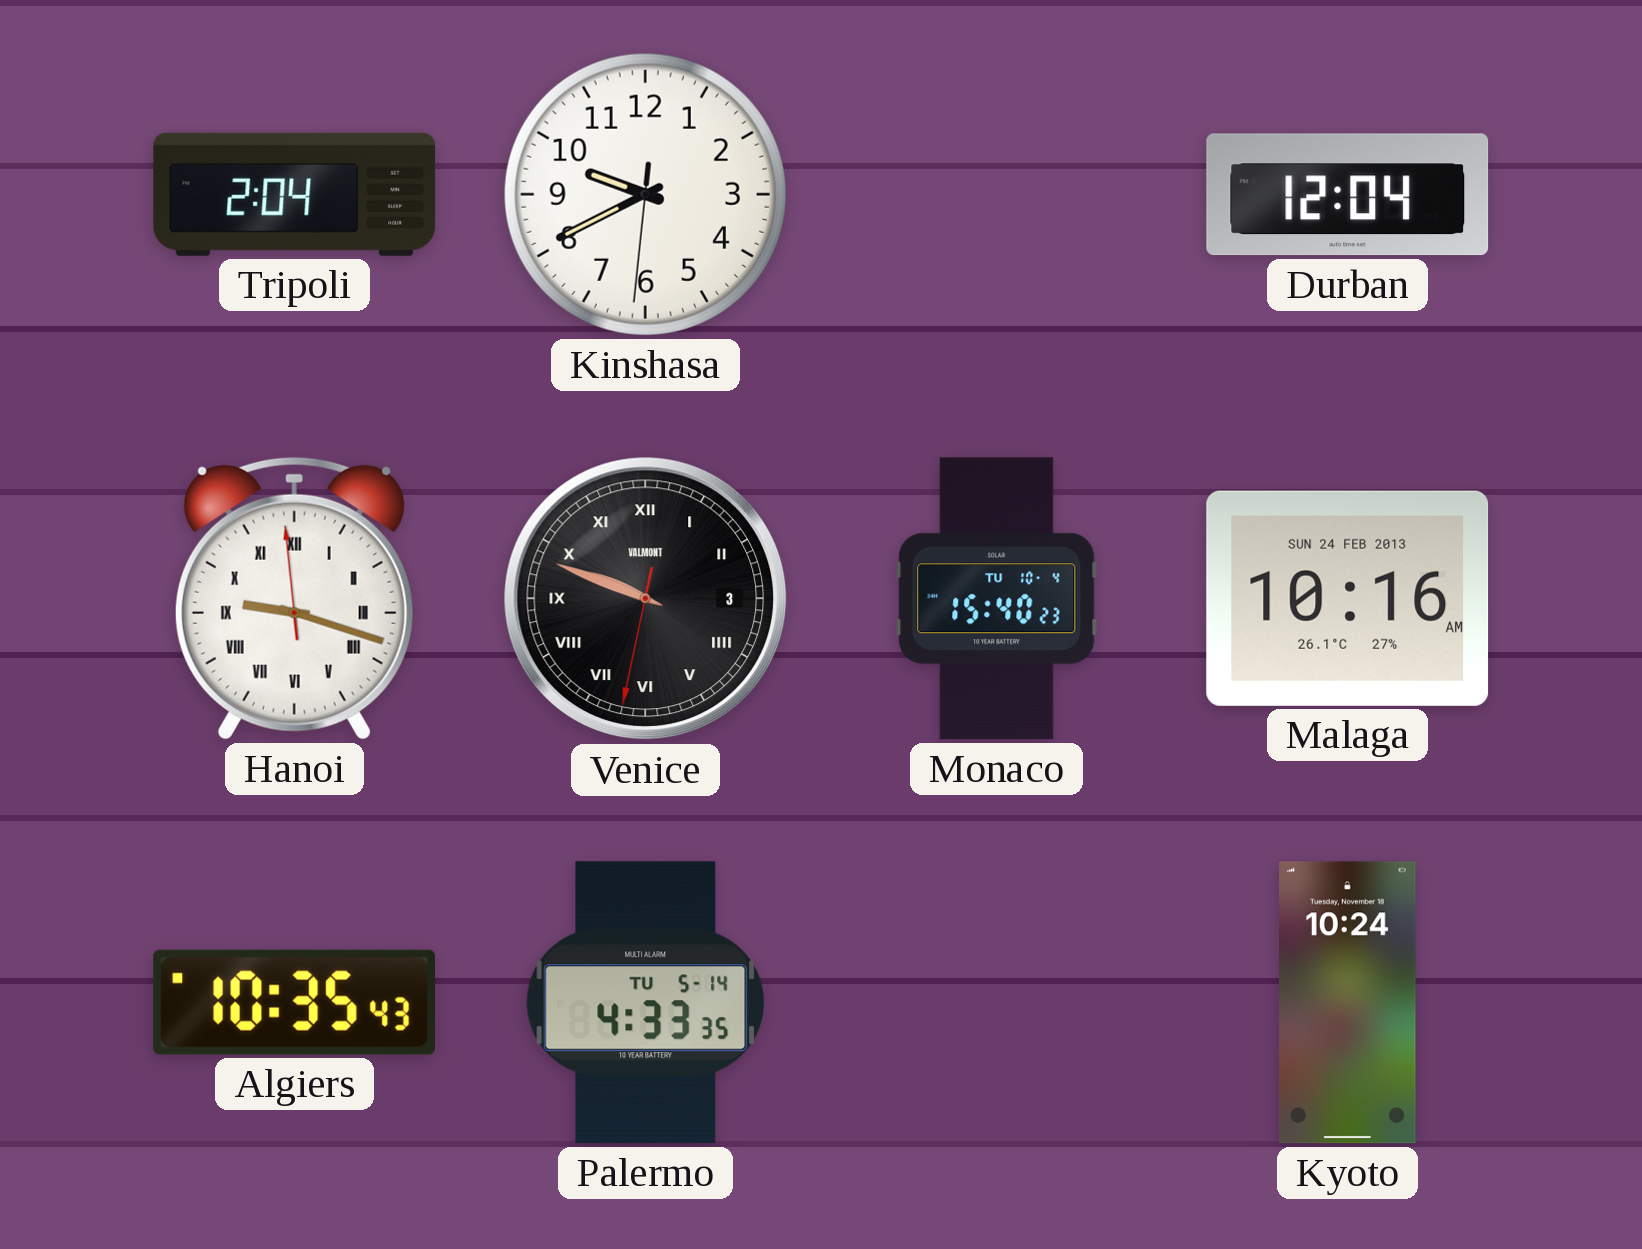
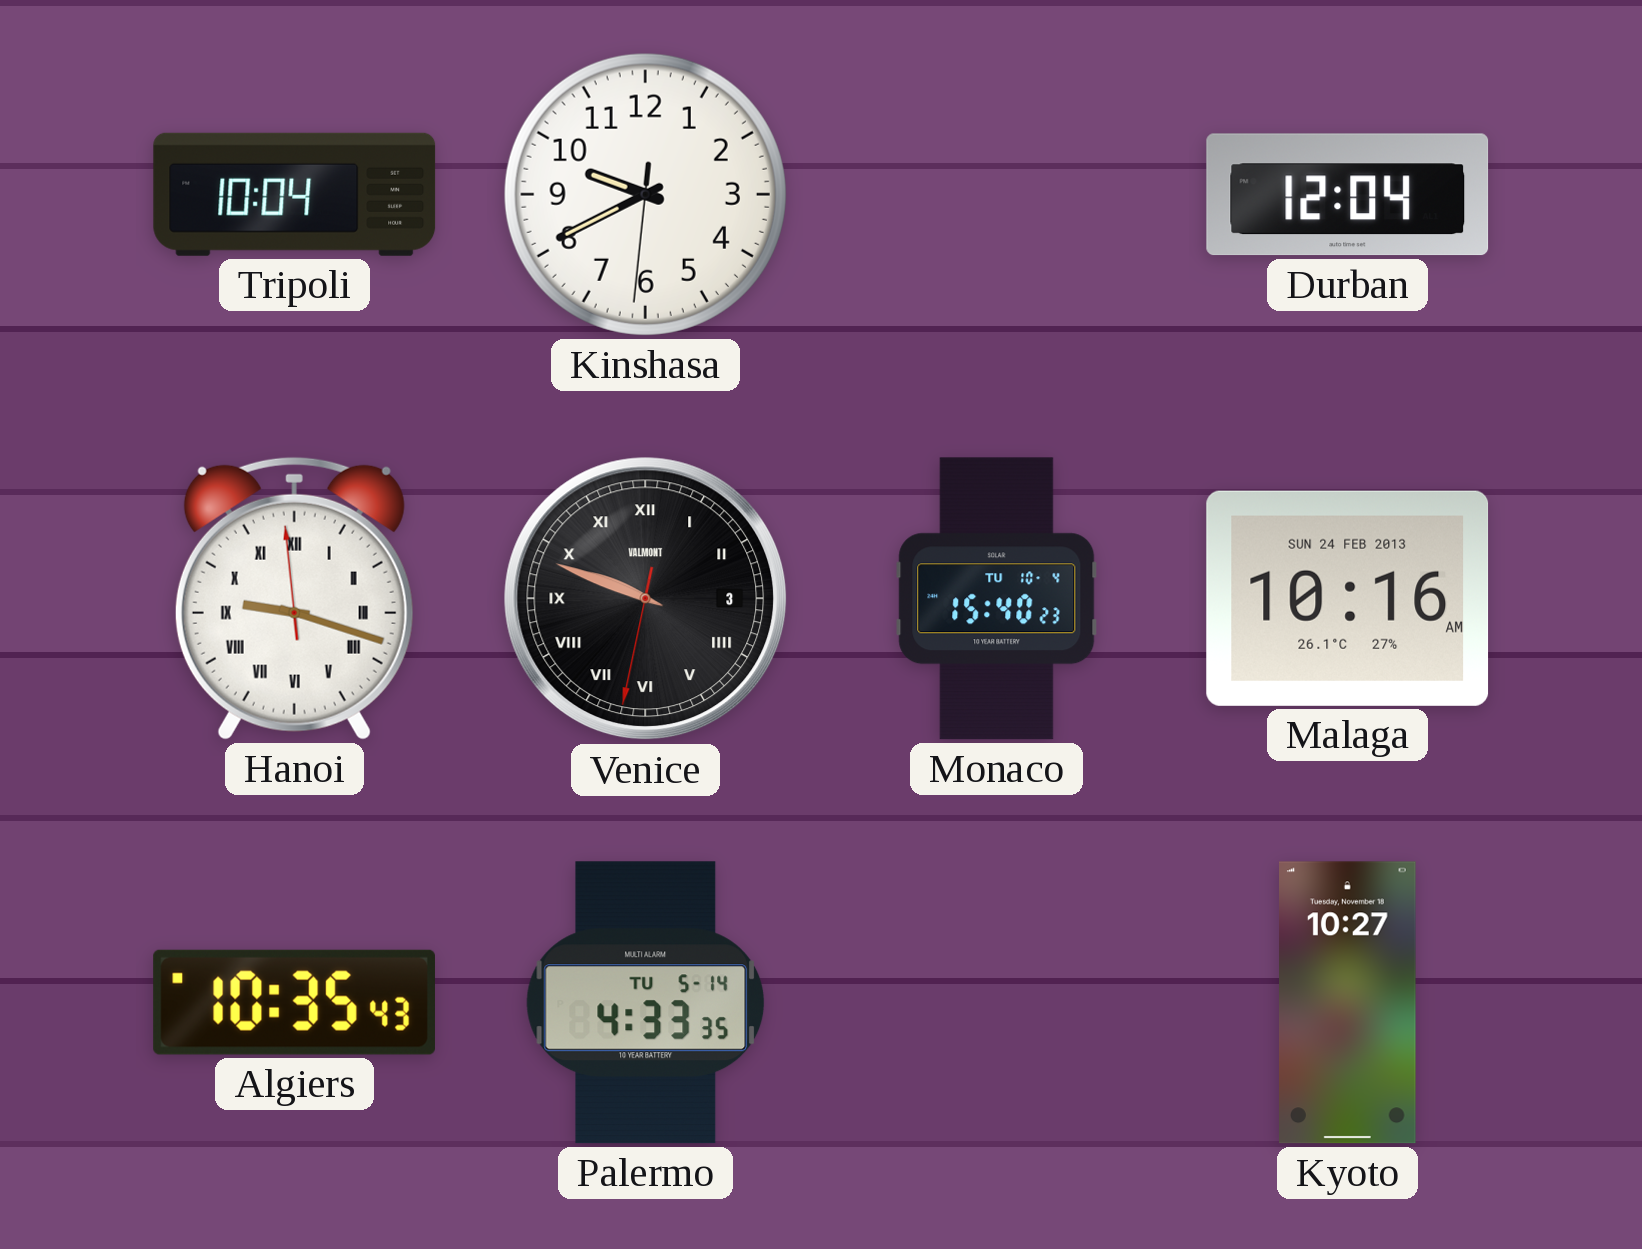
Tripoli: 2:04 -> 10:04 (295, 194)
Kyoto: 10:24 -> 10:27 (1348, 1003)
